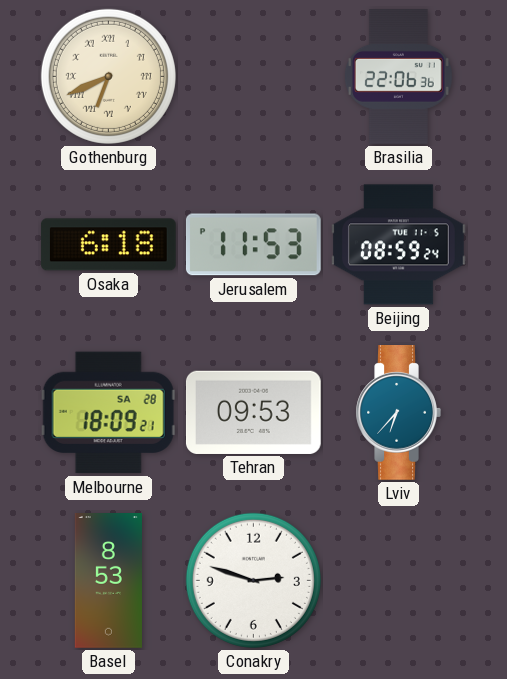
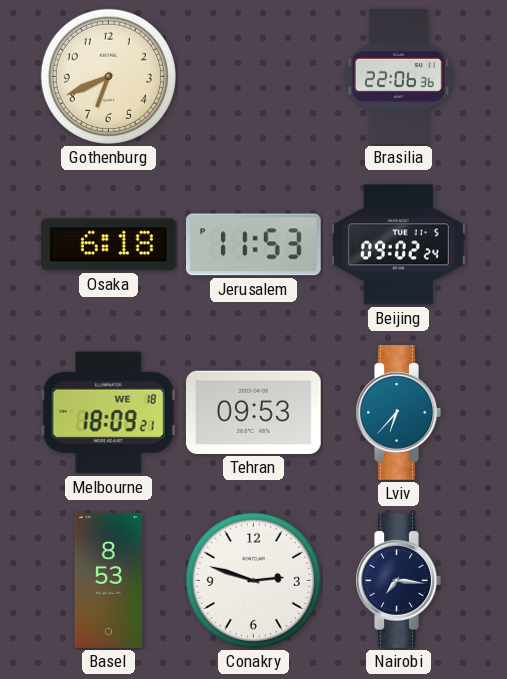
Gothenburg numerals: Roman -> Arabic (108, 76)
Beijing: 08:59 -> 09:02 (399, 245)
Melbourne date: SA 28 -> WE 18 (108, 413)
Nairobi: none -> 7:16 (398, 581)
